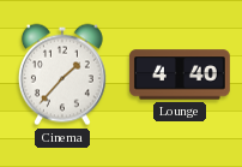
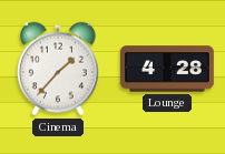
Lounge: 4:40 -> 4:28 (167, 69)
